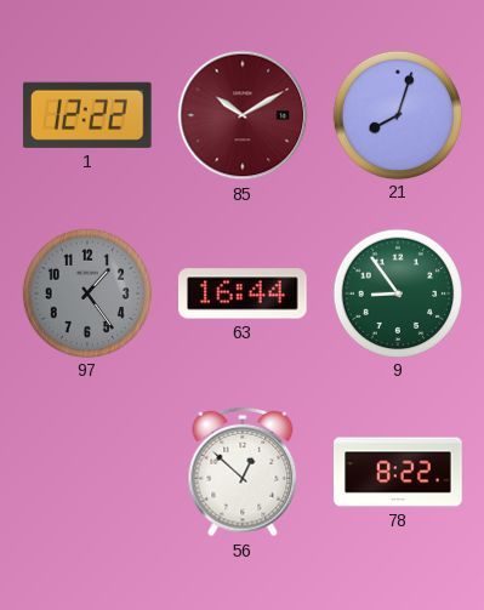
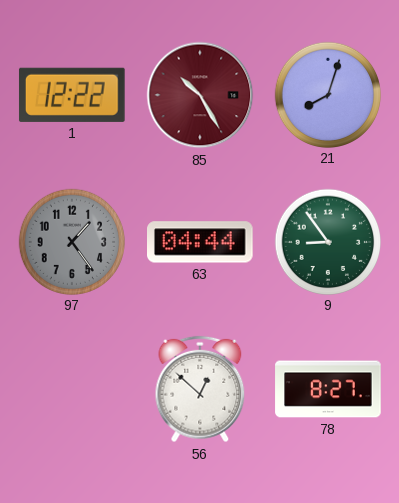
85: 10:10 -> 10:25 (200, 95)
63: 16:44 -> 04:44 (200, 242)
78: 8:22 -> 8:27 (328, 389)
